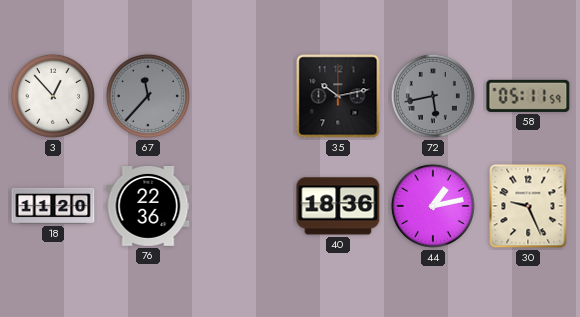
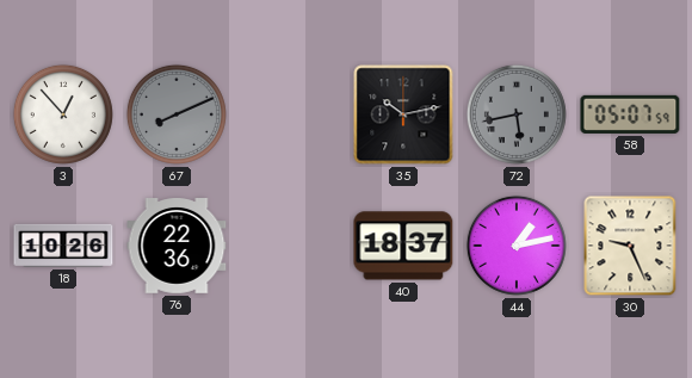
67: 11:37 -> 8:11 (177, 114)
58: 05:11 -> 05:07 (630, 114)
18: 11:20 -> 10:26 (63, 246)
40: 18:36 -> 18:37 (403, 246)
